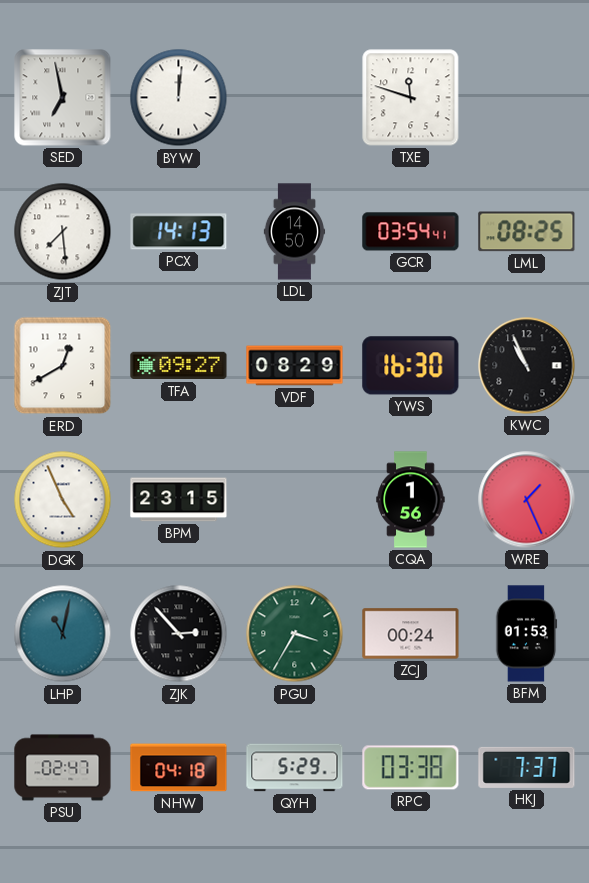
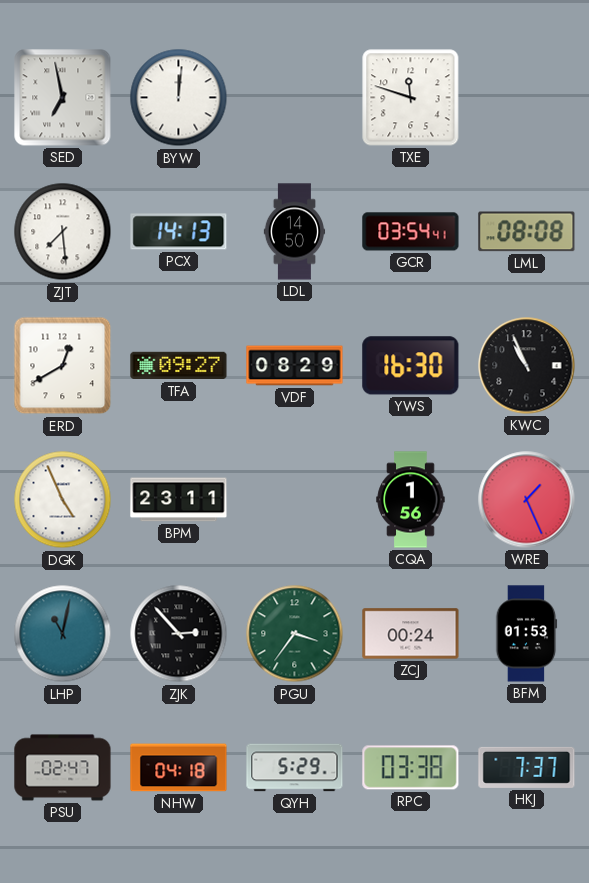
LML: 08:25 -> 08:08 (527, 232)
BPM: 23:15 -> 23:11 (179, 500)
PGU: 3:35 -> 3:36 (295, 634)
